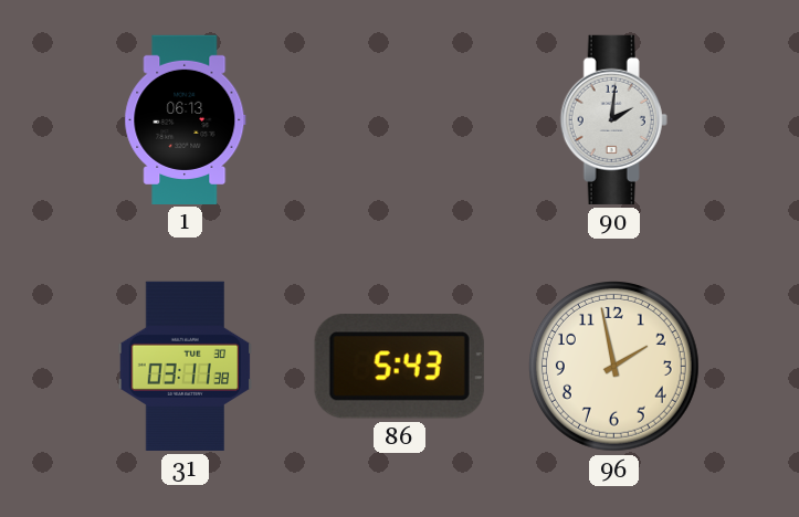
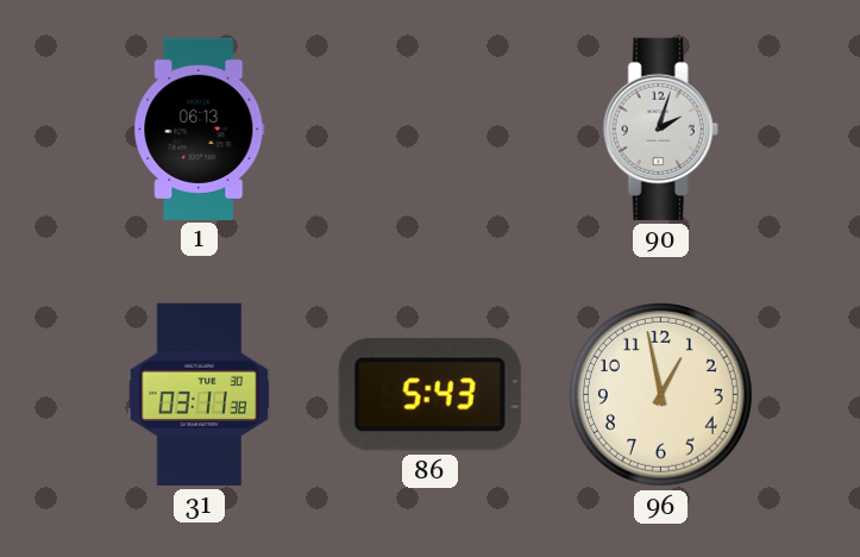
90: 2:01 -> 2:03 (660, 129)
96: 1:58 -> 12:58 (660, 394)
